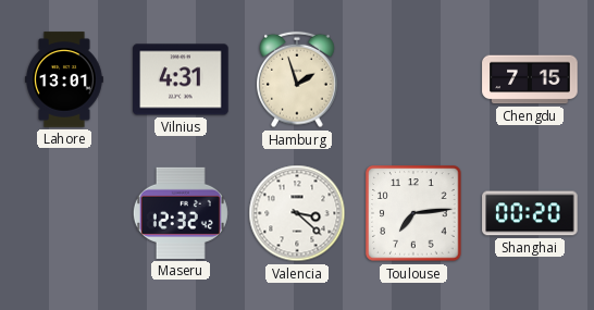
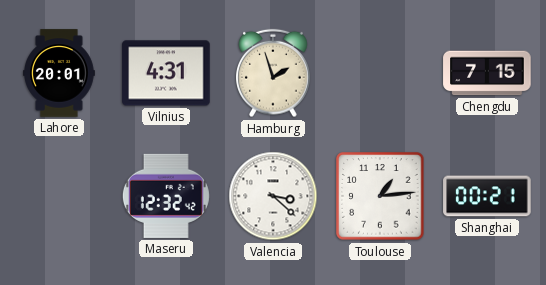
Lahore: 13:01 -> 20:01 (59, 73)
Toulouse: 7:14 -> 1:14 (380, 196)
Shanghai: 00:20 -> 00:21 (487, 196)
